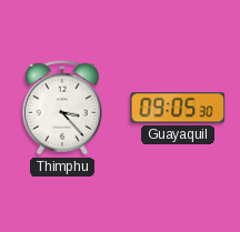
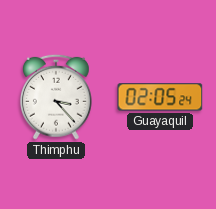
Guayaquil: 09:05 -> 02:05 (160, 97)
